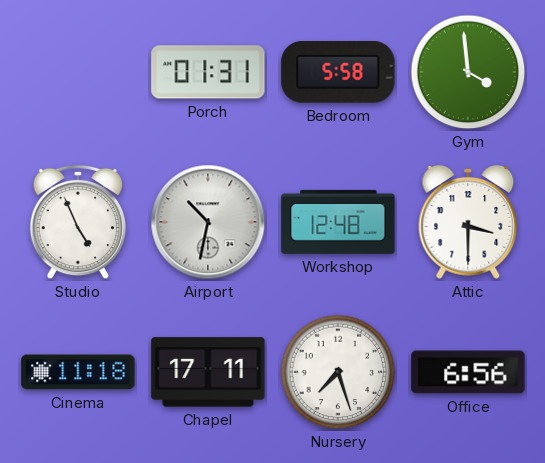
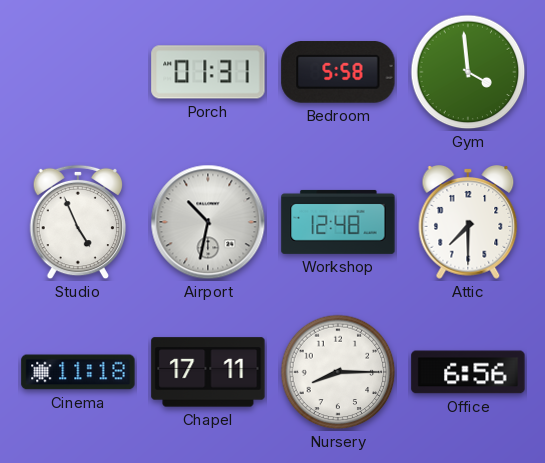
Attic: 3:30 -> 7:30 (468, 222)
Nursery: 7:27 -> 8:15 (338, 372)
